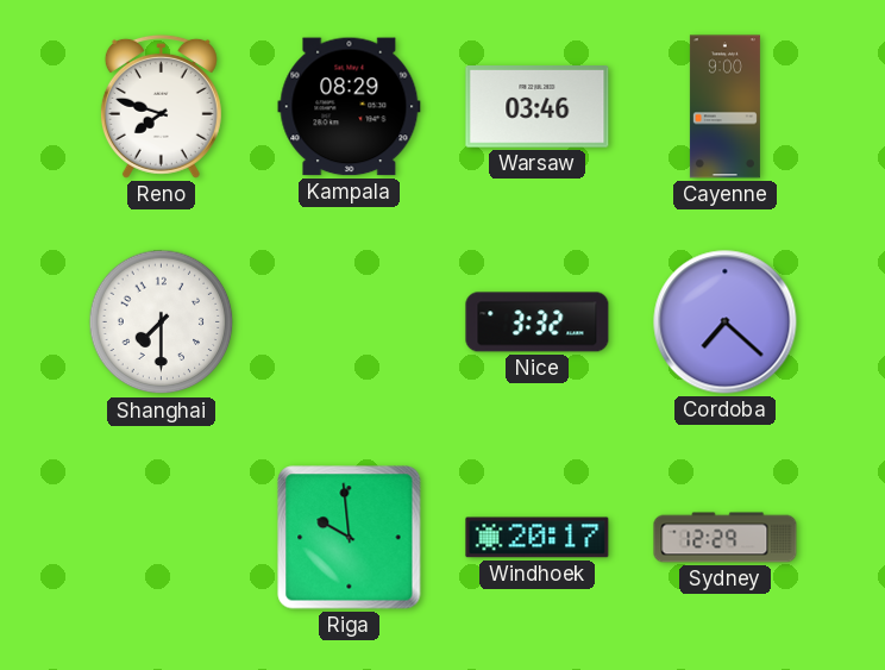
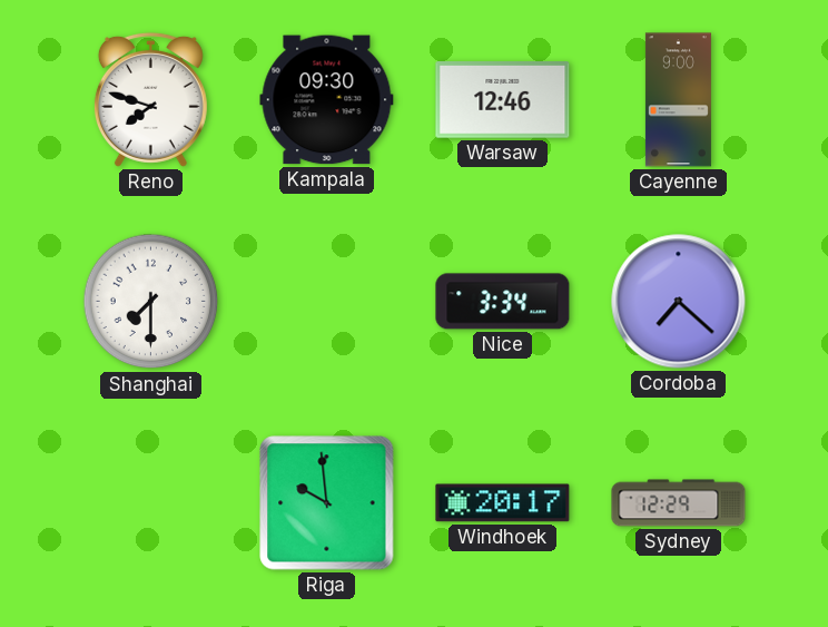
Kampala: 08:29 -> 09:30 (327, 100)
Warsaw: 03:46 -> 12:46 (503, 100)
Nice: 3:32 -> 3:34 (503, 302)
